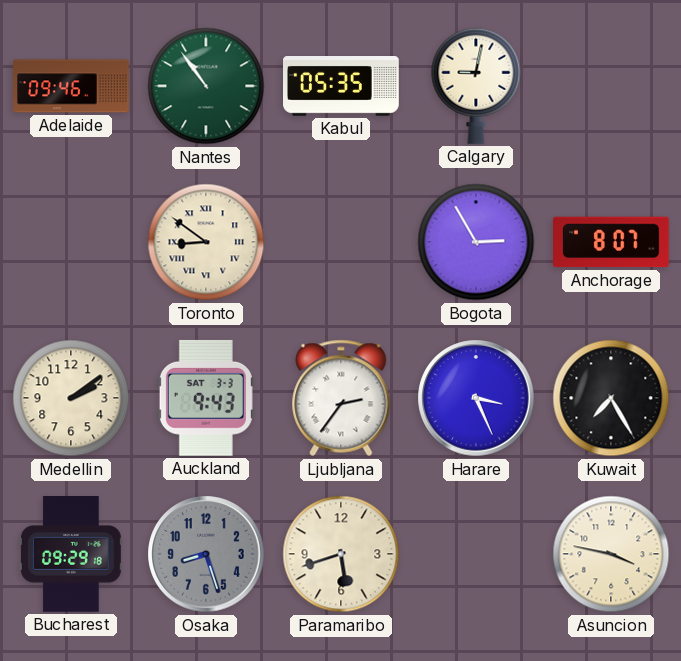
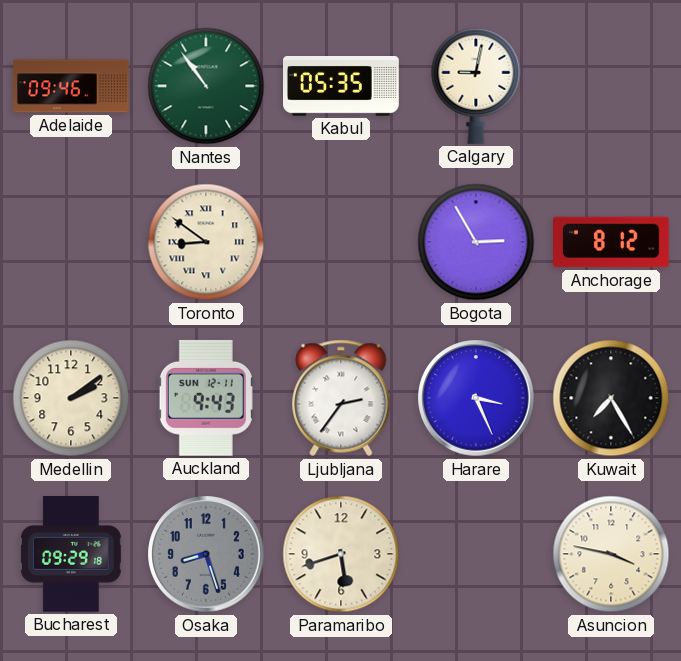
Anchorage: 8:07 -> 8:12 (612, 242)
Auckland date: SAT 3-3 -> SUN 12-11 (206, 398)
